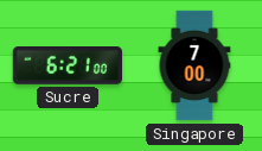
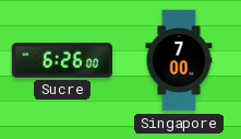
Sucre: 6:21 -> 6:26 (61, 61)
